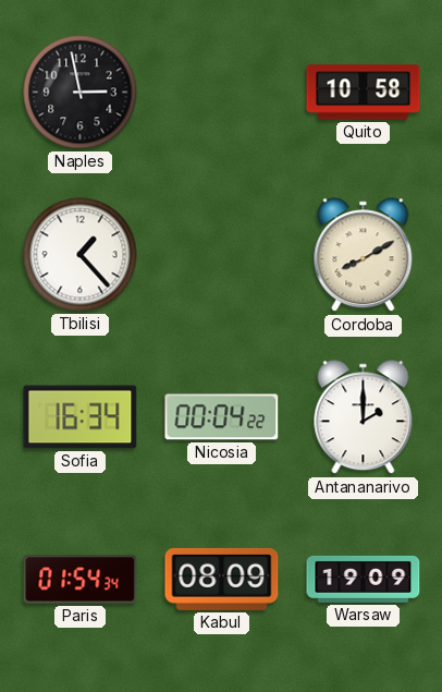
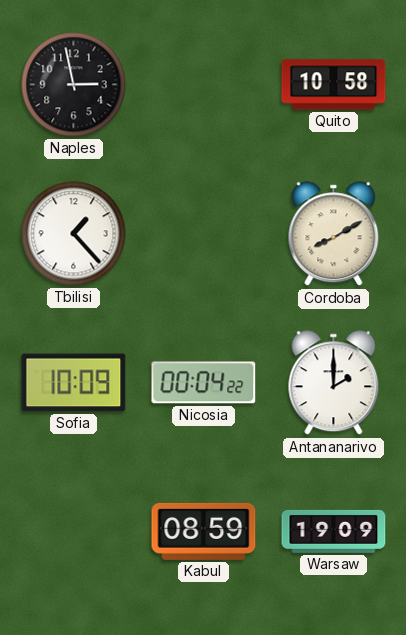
Sofia: 16:34 -> 10:09 (74, 383)
Paris: 01:54 -> none (81, 580)
Kabul: 08:09 -> 08:59 (204, 531)
